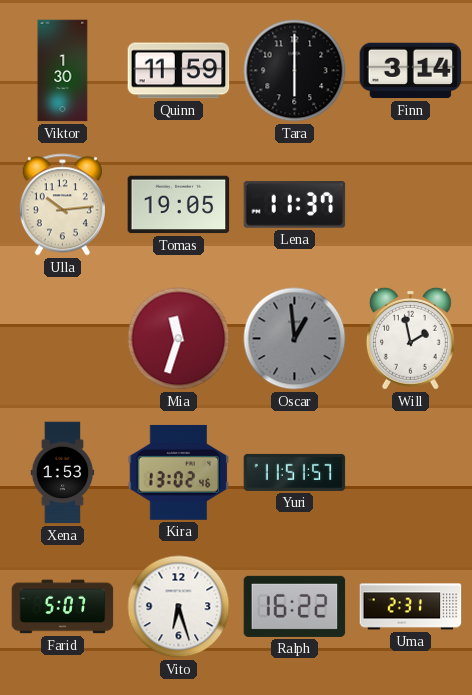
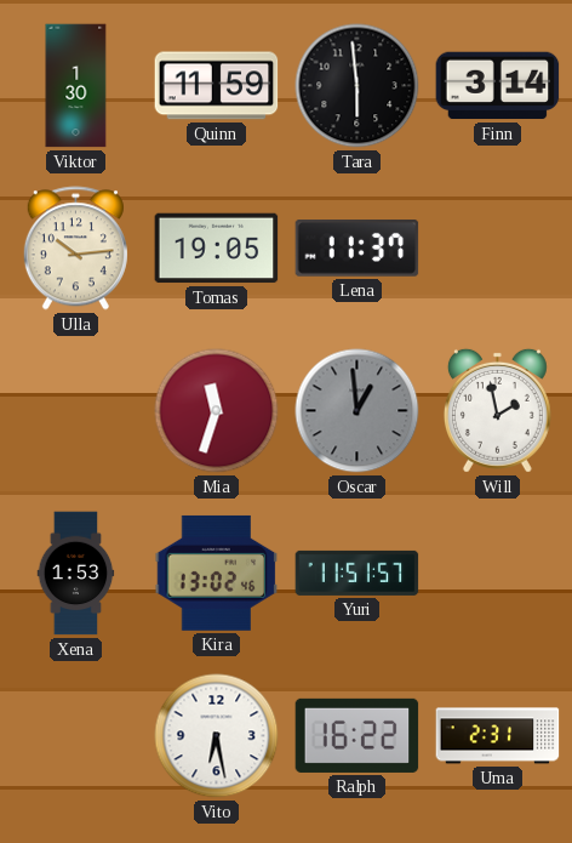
Tara: 6:00 -> 5:59 (358, 86)
Farid: 5:07 -> none (63, 607)
Vito: 6:27 -> 6:28 (217, 736)
